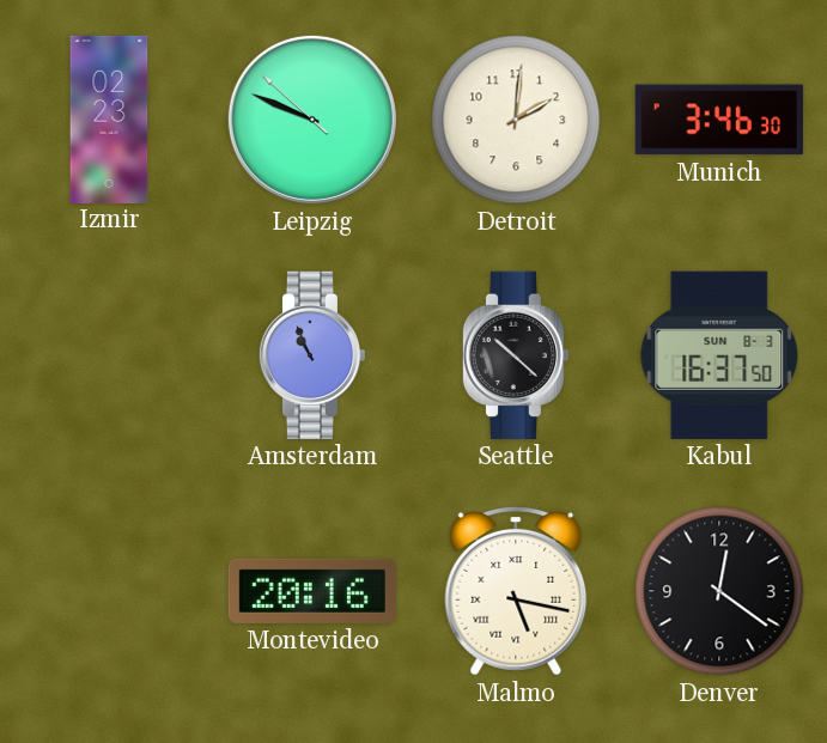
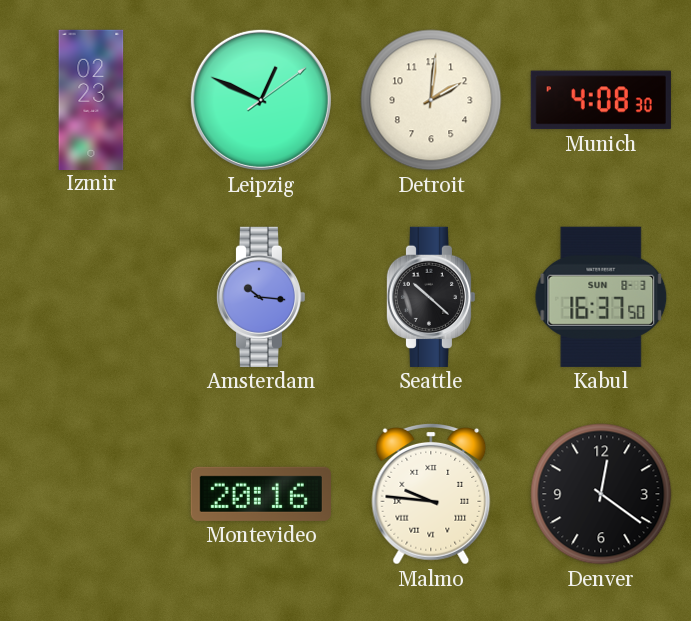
Leipzig: 9:48 -> 12:49 (261, 100)
Munich: 3:46 -> 4:08 (601, 100)
Amsterdam: 10:56 -> 10:16 (261, 297)
Malmo: 5:17 -> 9:46 (431, 495)
